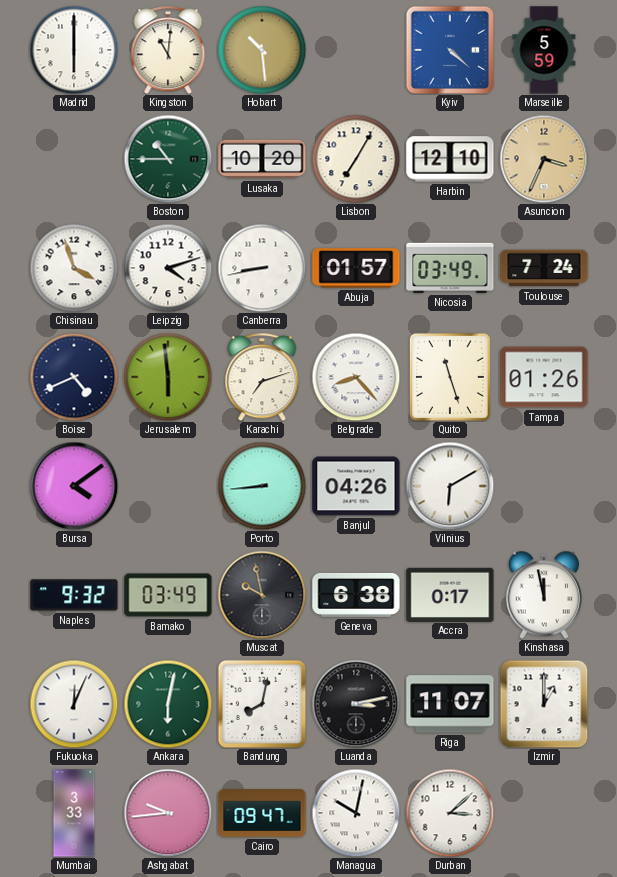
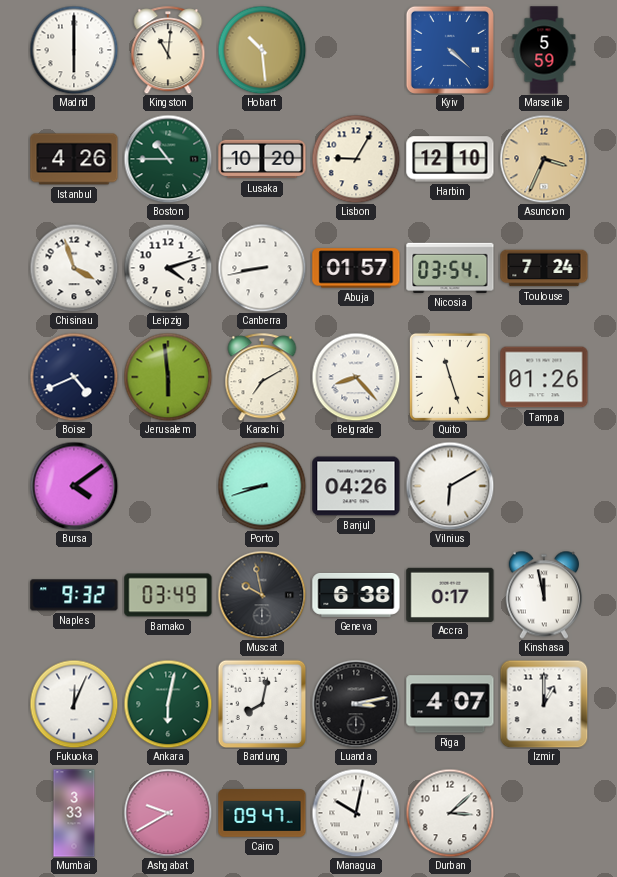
Istanbul: none -> 4:26 (74, 159)
Lisbon: 7:05 -> 9:05 (356, 159)
Nicosia: 03:49 -> 03:54 (450, 268)
Karachi: 7:12 -> 7:10 (262, 377)
Porto: 8:44 -> 8:42 (262, 486)
Riga: 11:07 -> 4:07 (450, 704)
Ashgabat: 9:44 -> 9:40 (168, 813)
